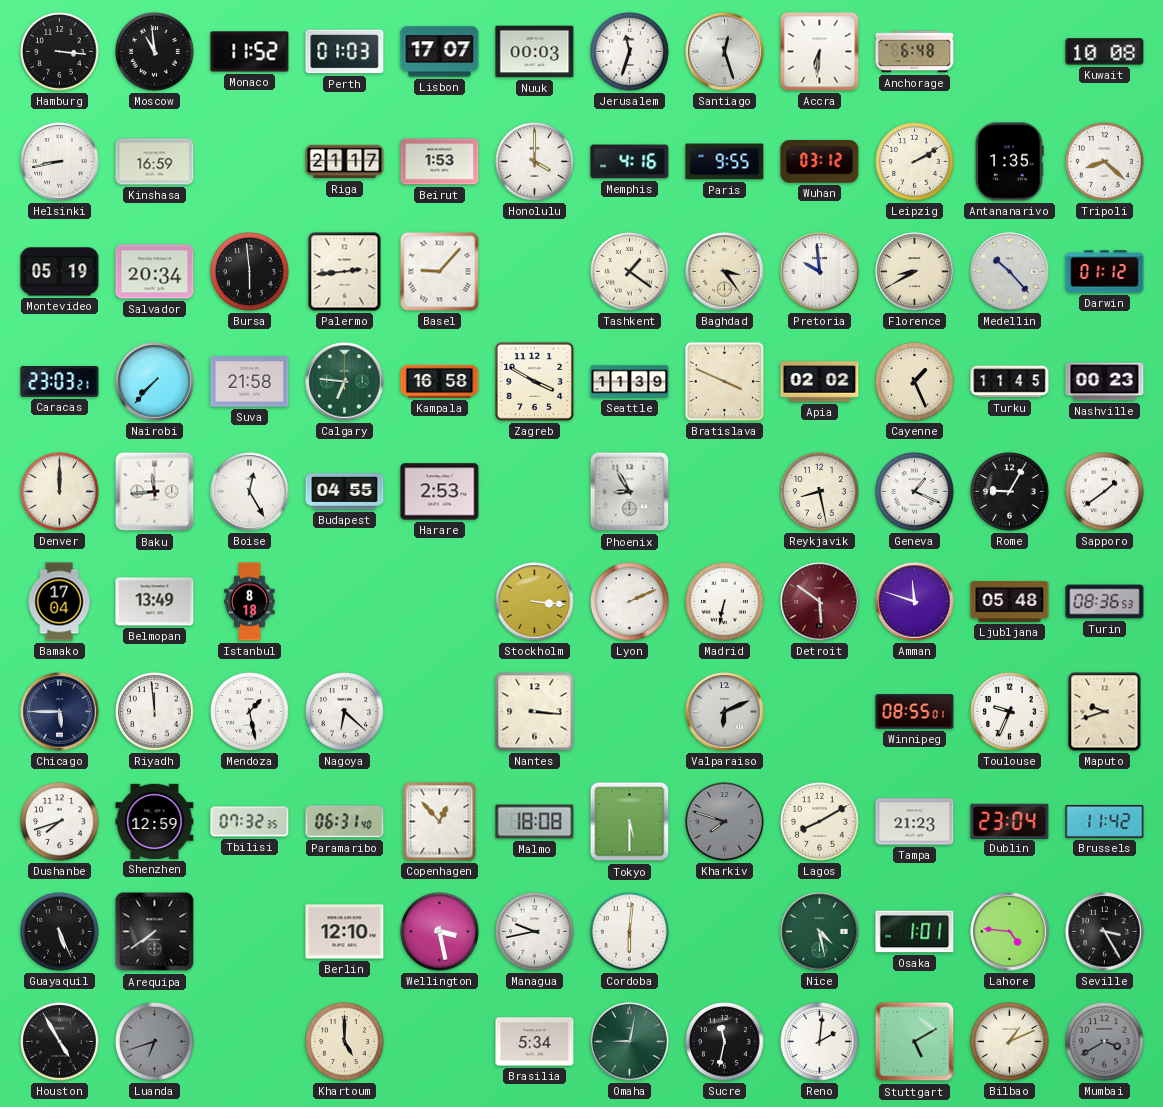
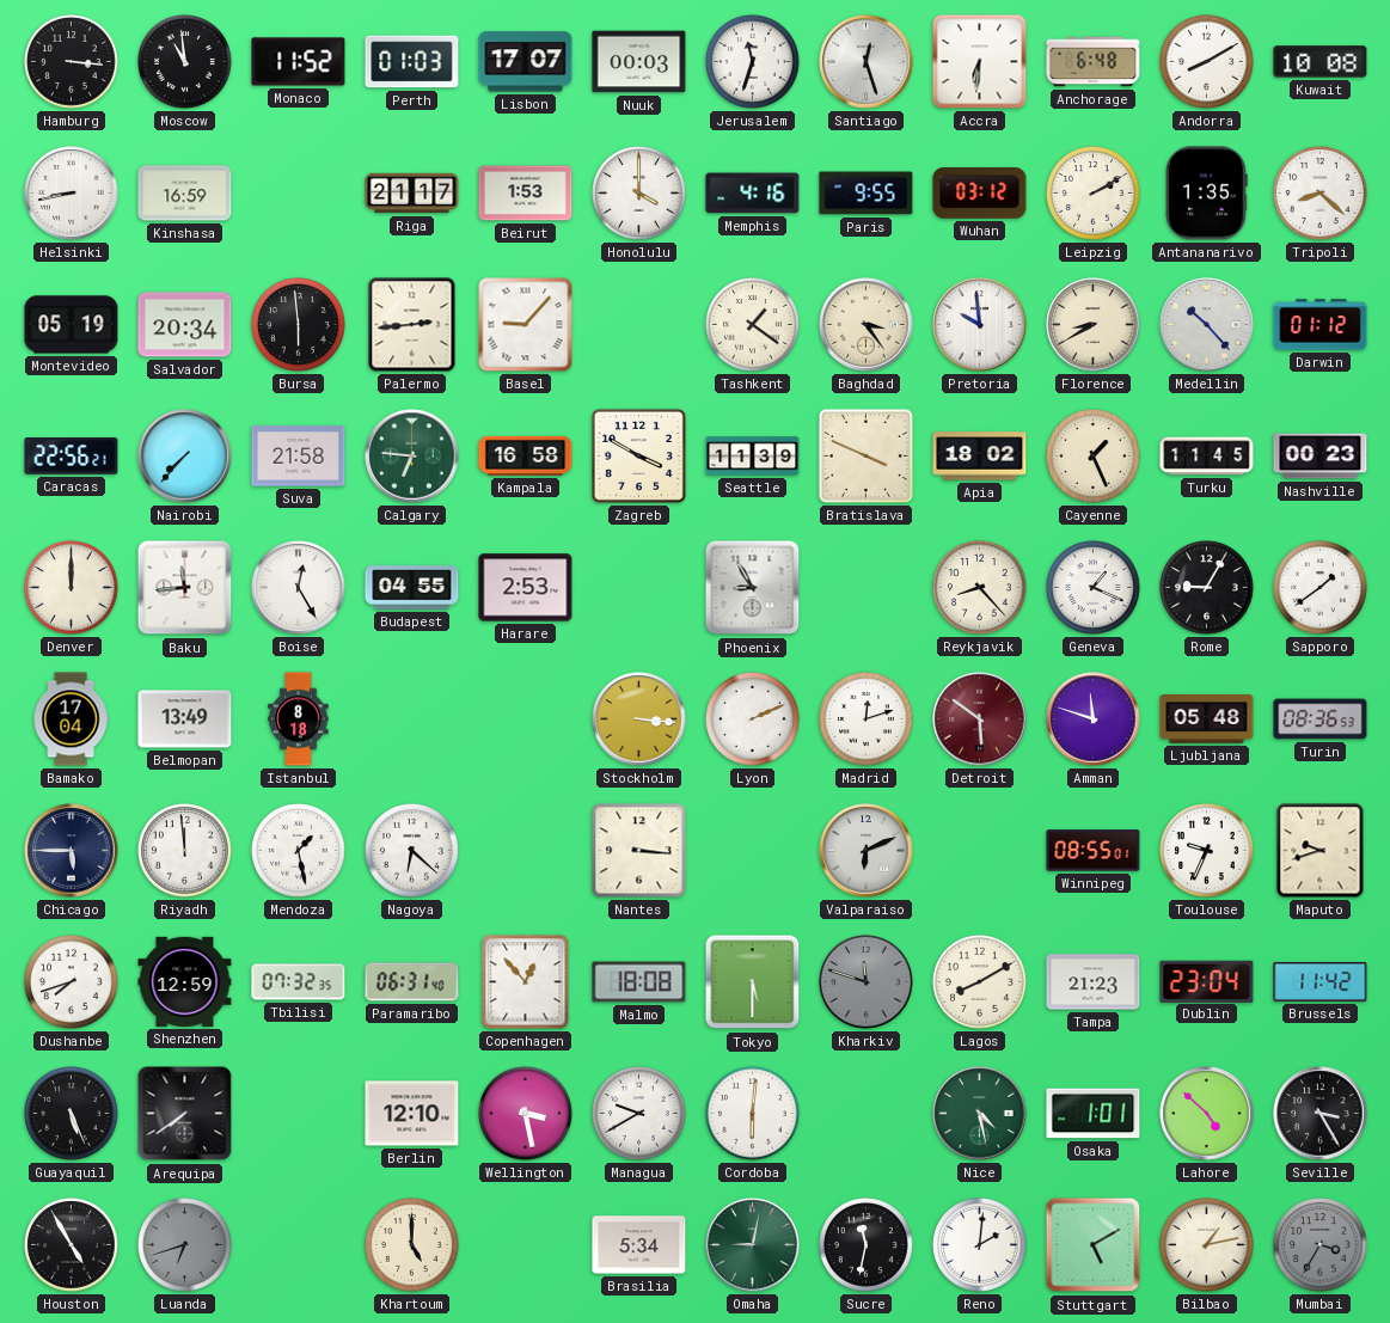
Andorra: none -> 8:10 (1207, 62)
Caracas: 23:03 -> 22:56 (72, 457)
Apia: 02:02 -> 18:02 (980, 457)
Reykjavik: 8:28 -> 8:23 (980, 588)
Madrid: 6:32 -> 12:12 (867, 719)
Kharkiv: 7:48 -> 11:48 (867, 982)
Managua: 9:43 -> 9:40 (639, 1114)
Lahore: 4:46 -> 4:52 (1207, 1114)
Bilbao: 1:11 -> 1:13 (1207, 1245)
Mumbai: 3:40 -> 3:35 (1321, 1245)
